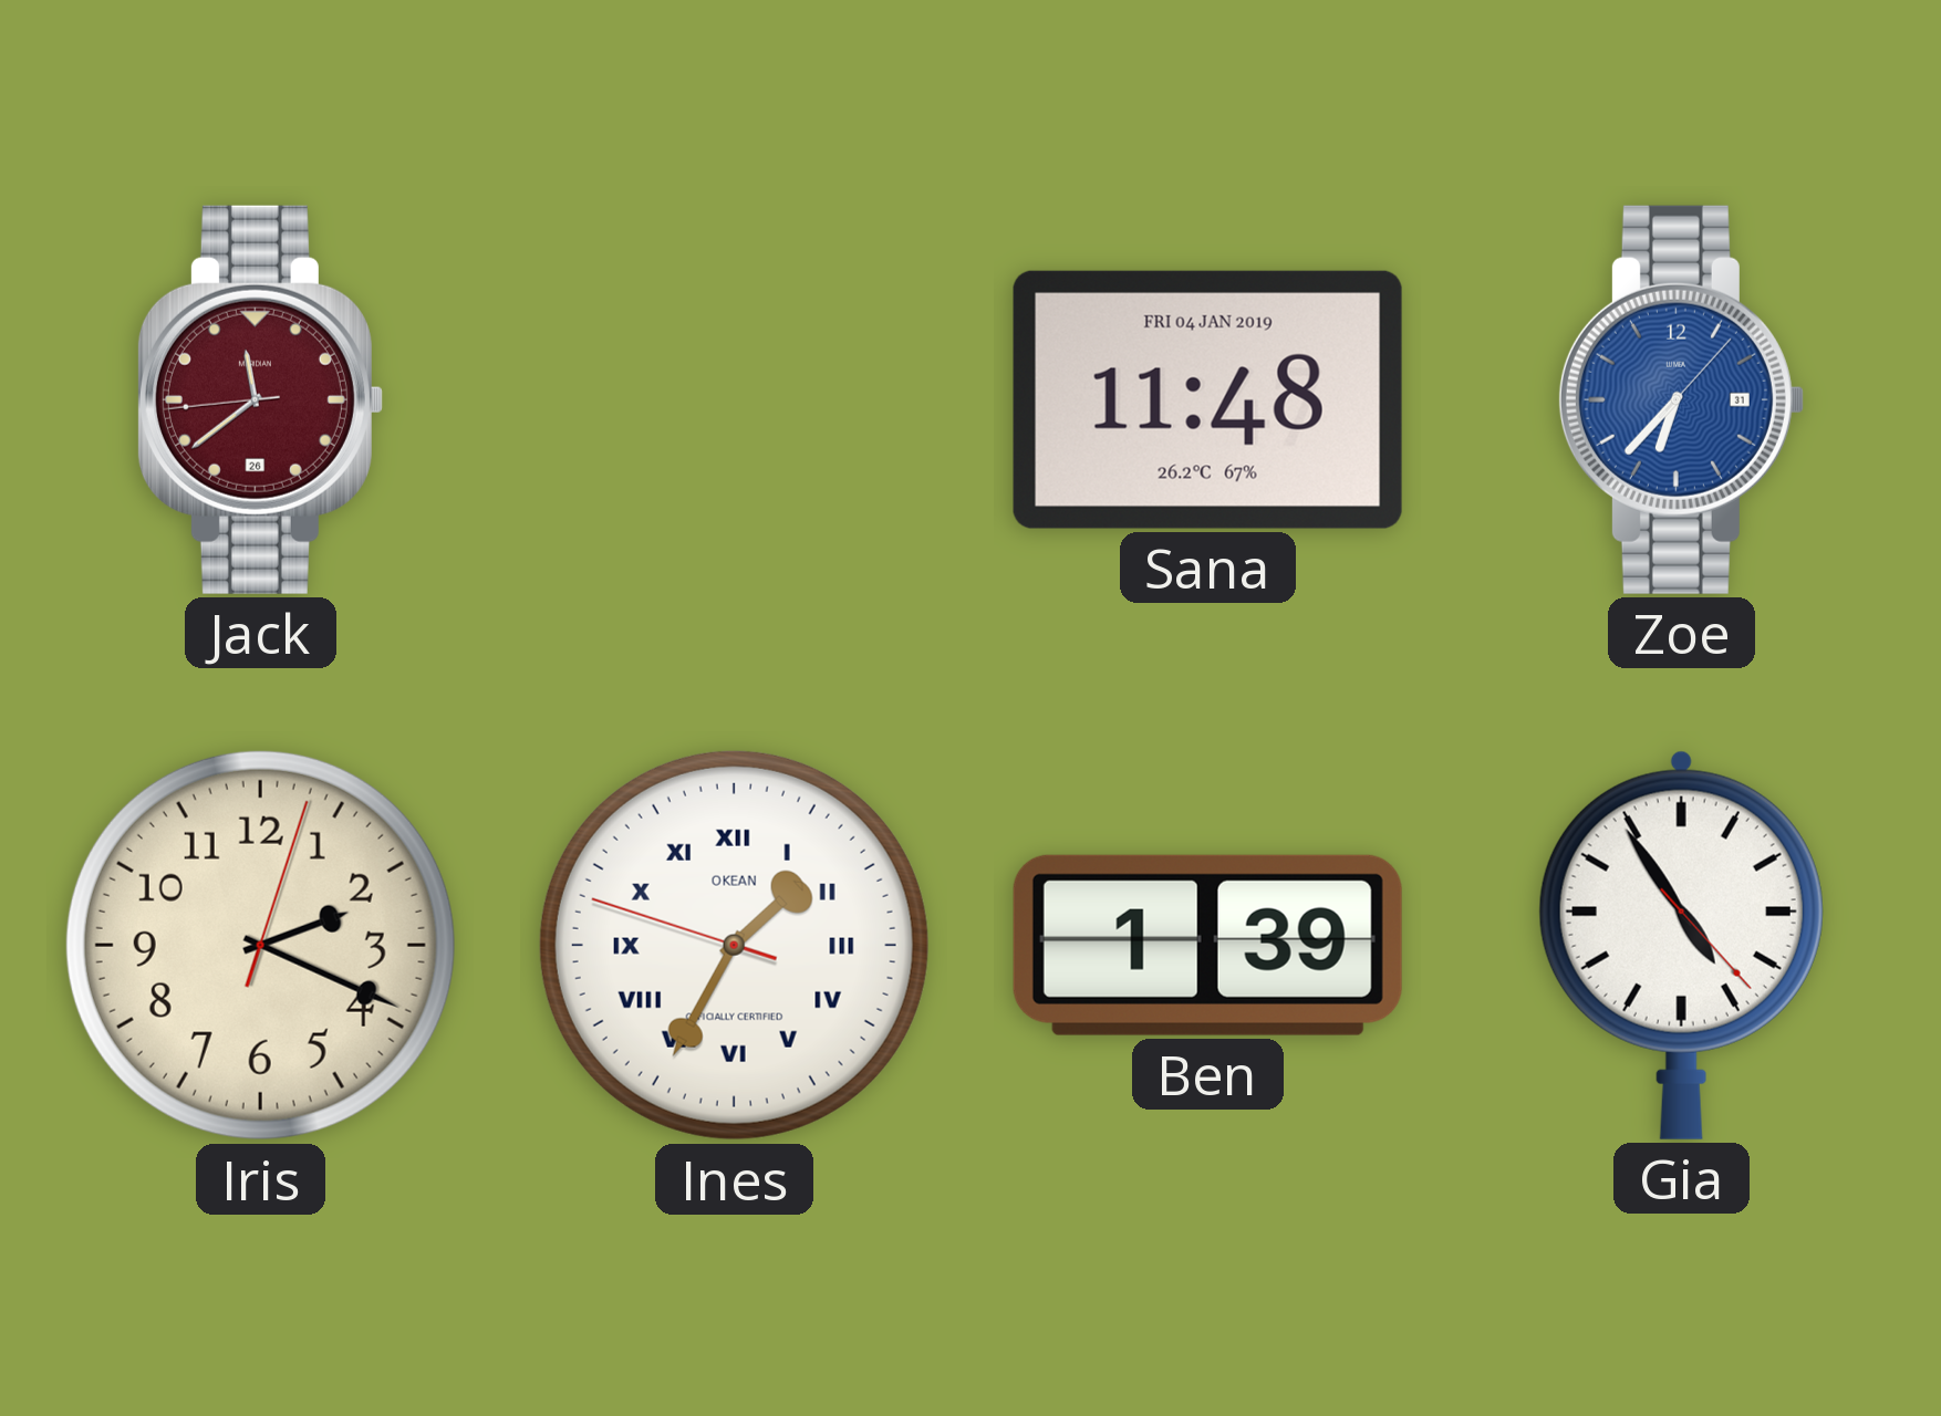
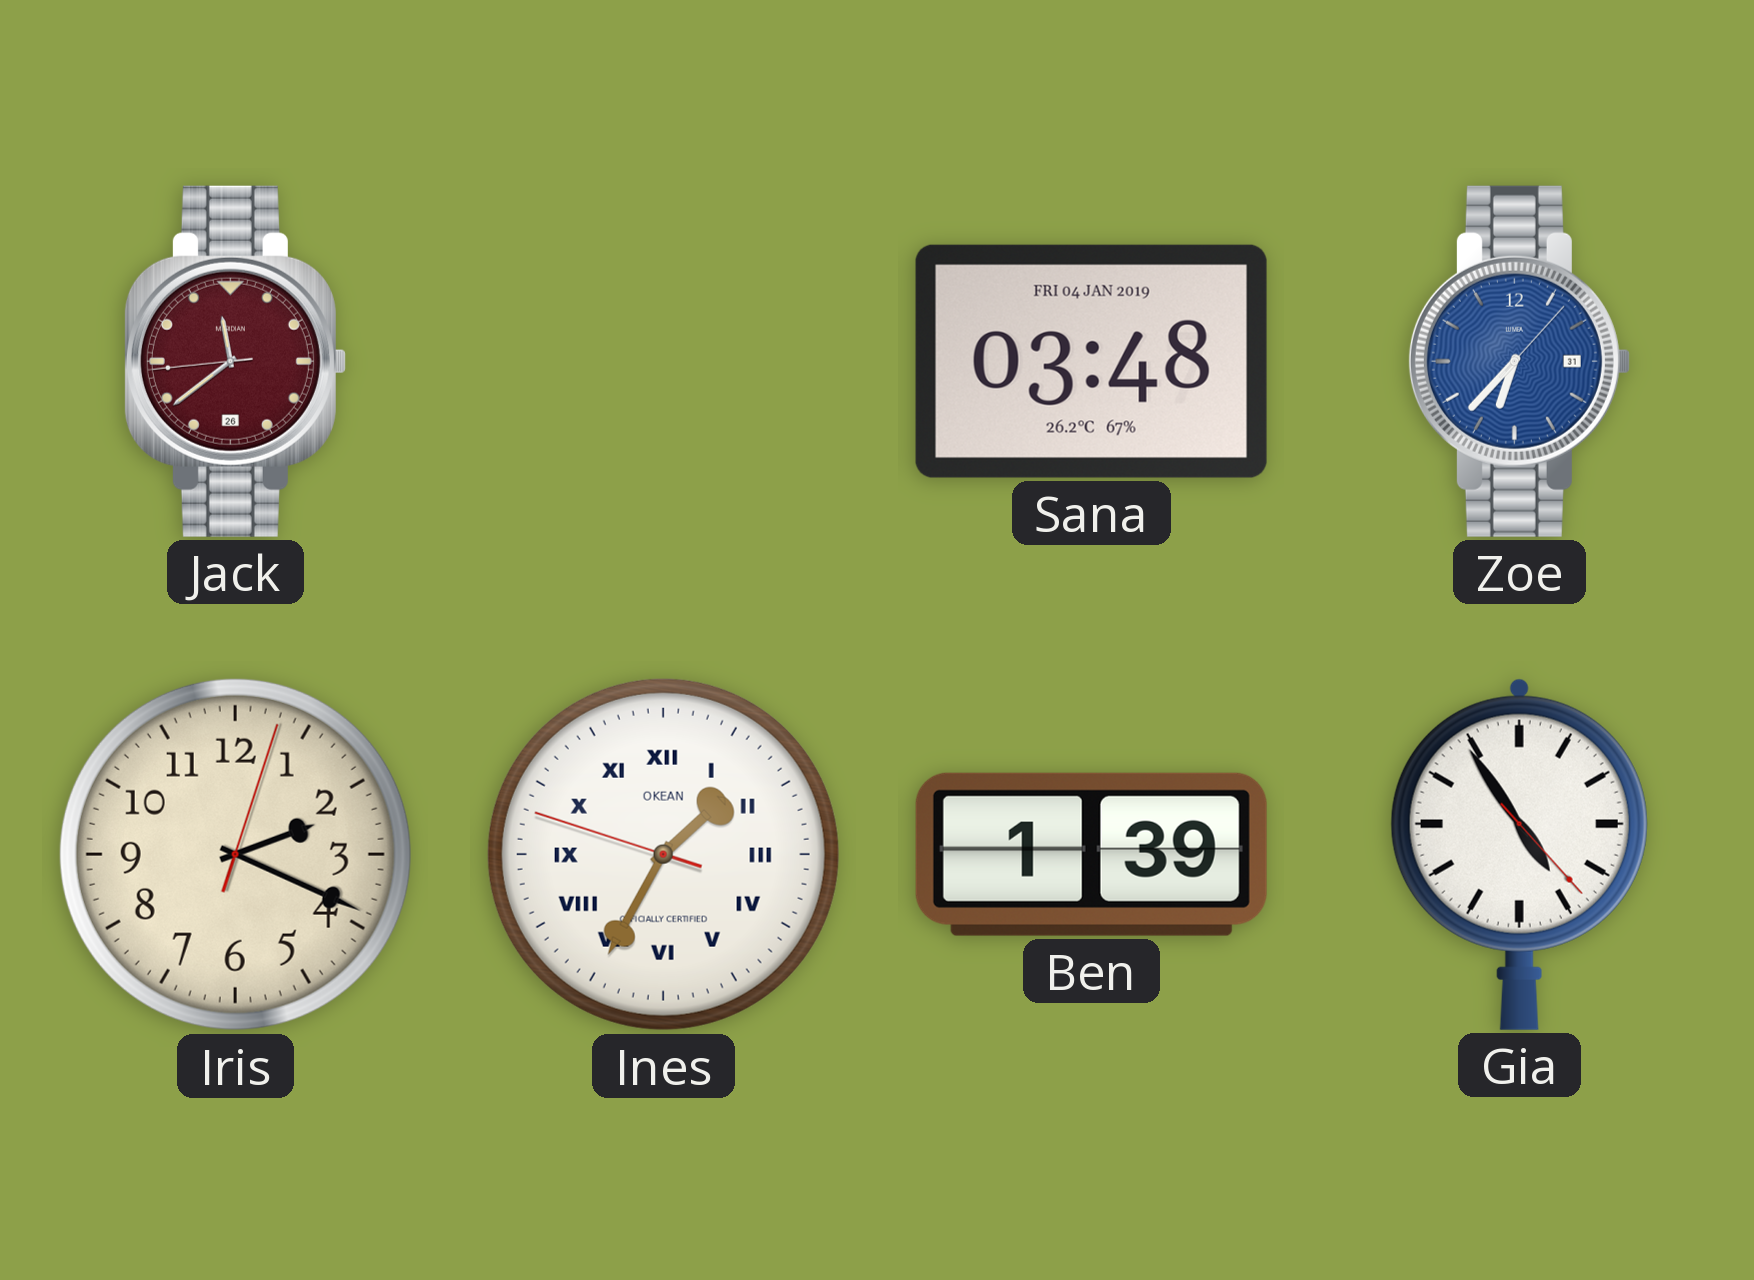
Sana: 11:48 -> 03:48 (1091, 361)
